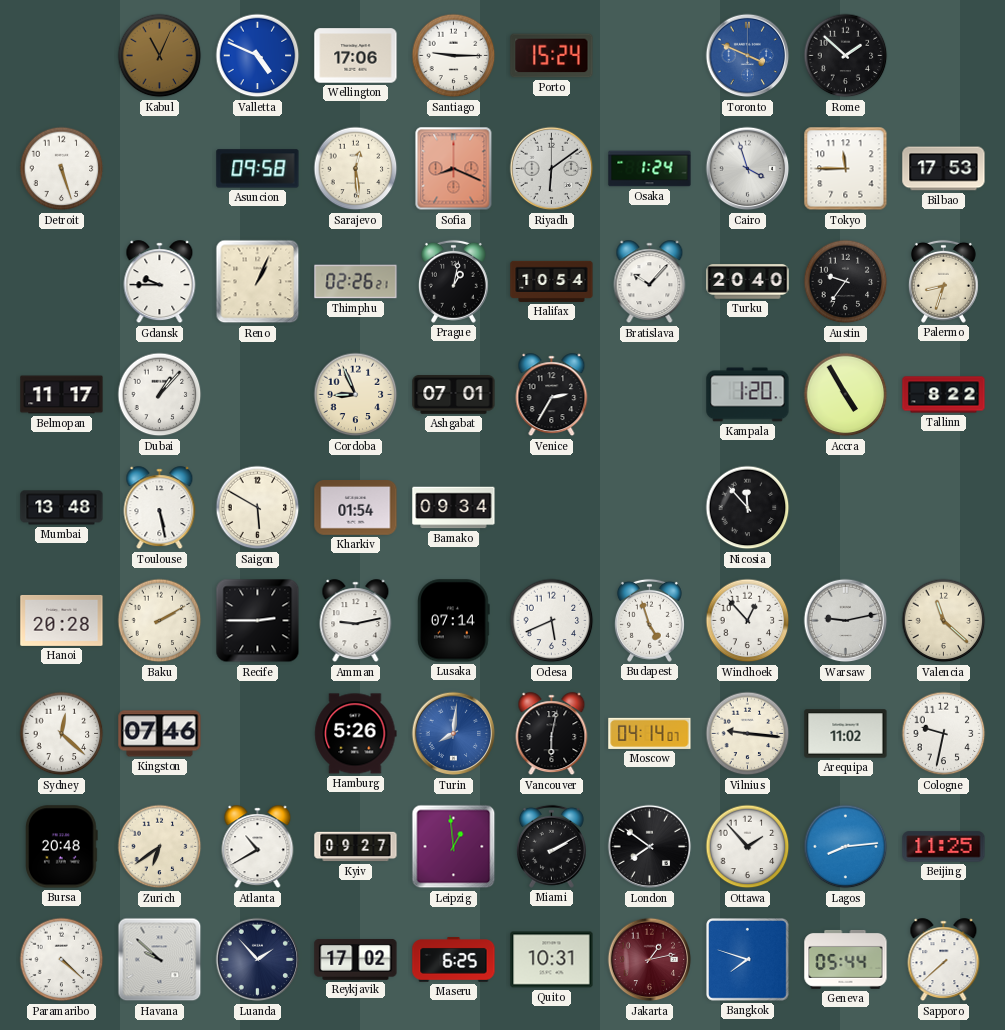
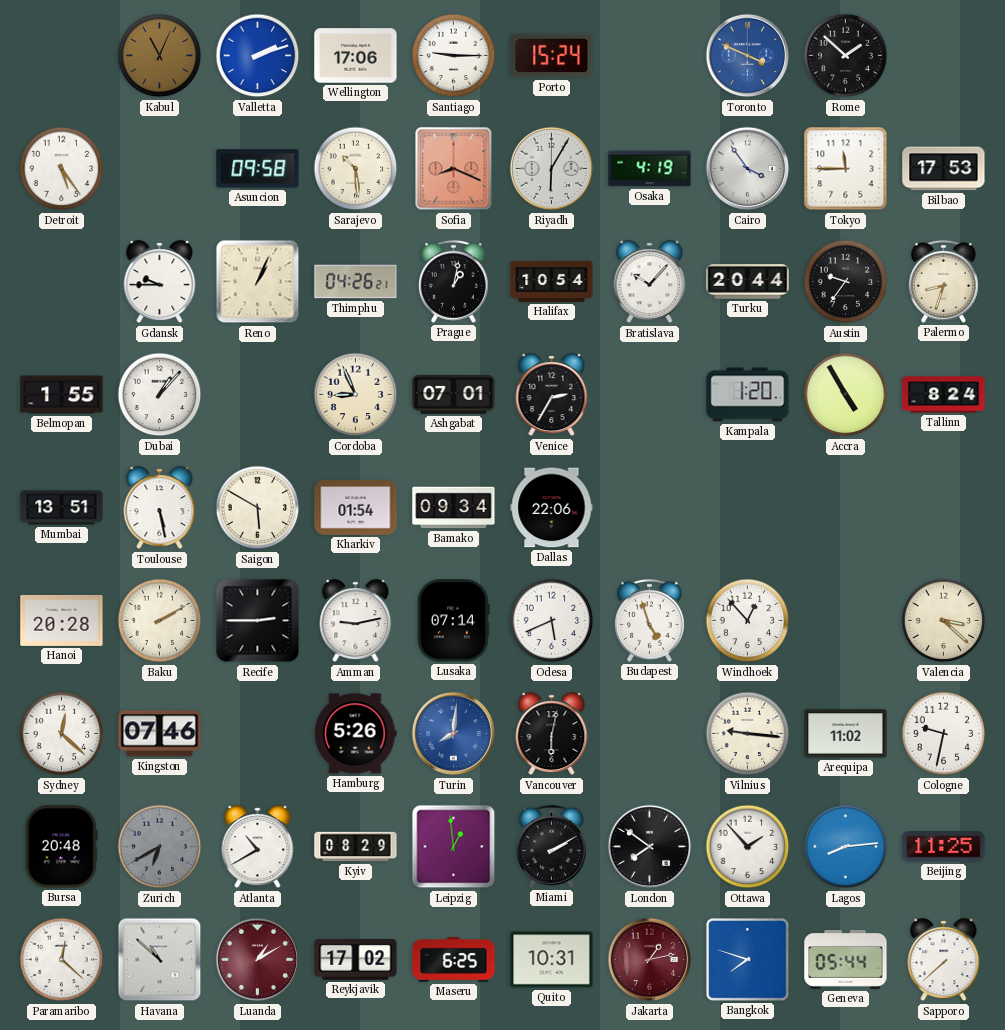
Valletta: 4:49 -> 2:12 (258, 56)
Detroit: 5:27 -> 5:24 (62, 169)
Sarajevo: 12:29 -> 10:29 (356, 169)
Riyadh: 6:09 -> 6:05 (552, 169)
Osaka: 1:24 -> 4:19 (650, 169)
Cairo: 3:57 -> 3:54 (748, 169)
Thimphu: 02:26 -> 04:26 (356, 282)
Turku: 20:40 -> 20:44 (748, 282)
Belmopan: 11:17 -> 1:55 (62, 395)
Tallinn: 8:22 -> 8:24 (944, 395)
Mumbai: 13:48 -> 13:51 (62, 508)
Dallas: none -> 22:06 (552, 508)
Nicosia: 11:53 -> none (748, 508)
Warsaw: 9:13 -> none (846, 621)
Valencia: 11:22 -> 3:22 (944, 621)
Moscow: 04:14 -> none (650, 733)
Zurich: 6:39 -> 6:40 (160, 847)
Zurich dial: cream -> grey (160, 847)
Kyiv: 09:27 -> 08:29 (356, 847)
Paramaribo: 4:22 -> 12:22 (62, 960)
Havana: 9:52 -> 10:52 (160, 960)
Luanda: 1:53 -> 1:10 (258, 960)
Luanda dial: navy -> burgundy (258, 960)
